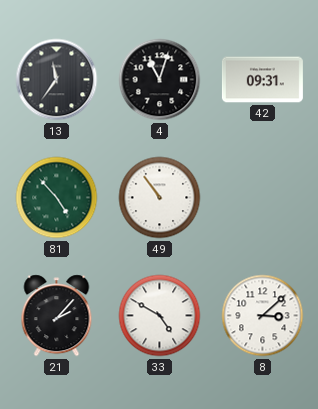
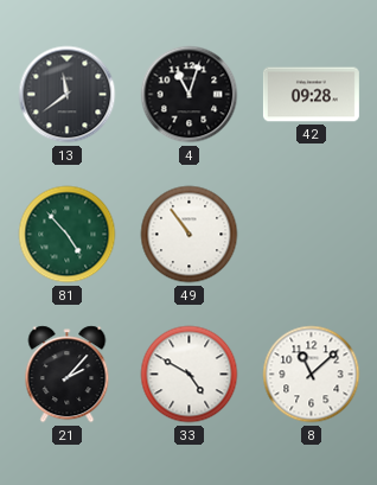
13: 11:36 -> 11:39 (68, 95)
42: 09:31 -> 09:28 (311, 95)
8: 3:08 -> 11:08 (312, 375)
